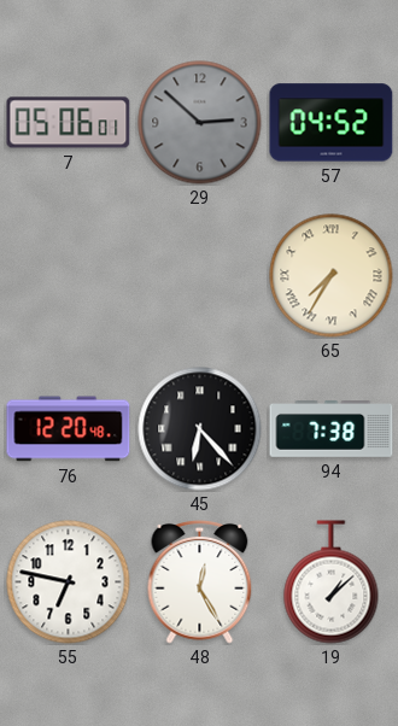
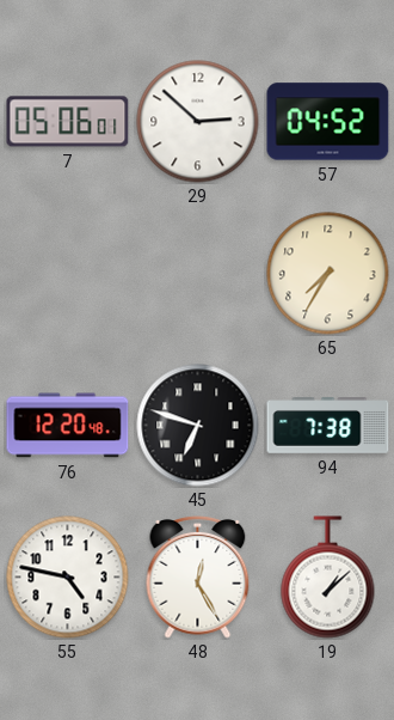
29 dial: grey -> white (198, 122)
65 numerals: Roman -> Arabic (328, 274)
45: 6:23 -> 6:48 (198, 426)
55: 6:47 -> 4:47 (68, 578)
